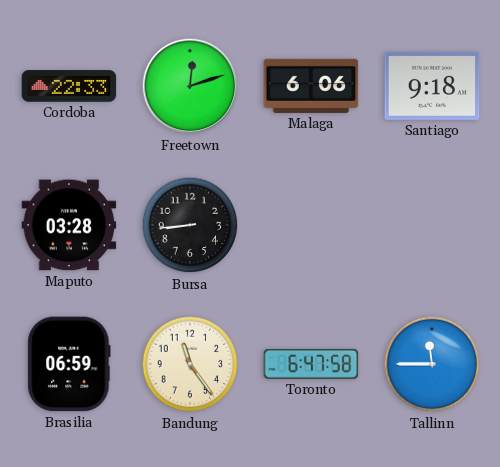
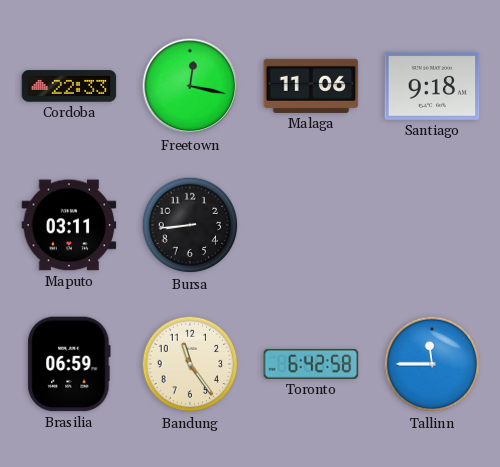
Freetown: 12:12 -> 12:17 (190, 86)
Malaga: 6:06 -> 11:06 (311, 86)
Maputo: 03:28 -> 03:11 (69, 225)
Toronto: 6:47 -> 6:42 (311, 364)
